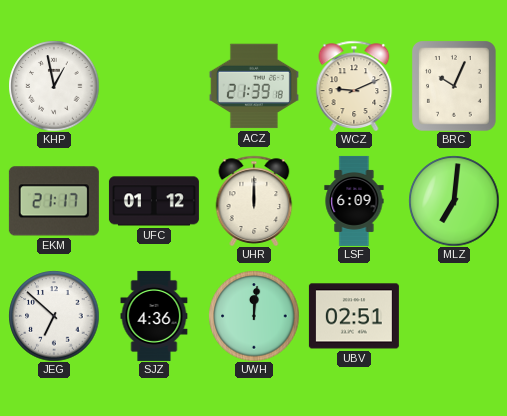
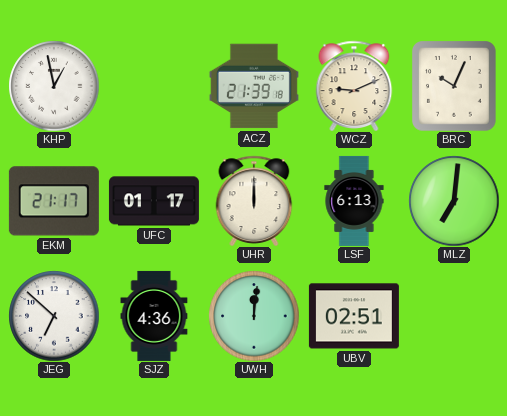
UFC: 01:12 -> 01:17 (154, 201)
LSF: 6:09 -> 6:13 (354, 201)
